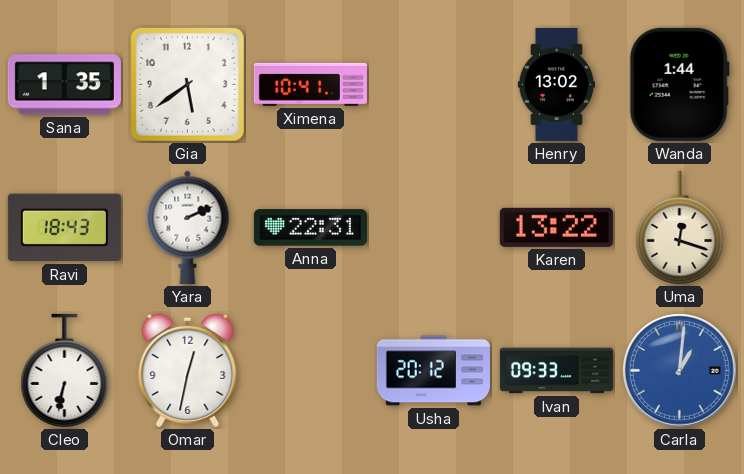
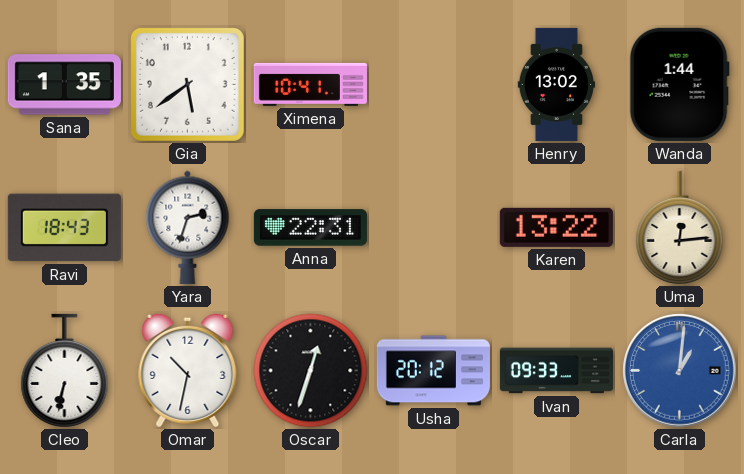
Yara: 2:11 -> 2:33 (188, 227)
Uma: 12:18 -> 12:14 (680, 227)
Omar: 12:32 -> 10:32 (188, 370)
Oscar: none -> 12:33 (311, 371)
